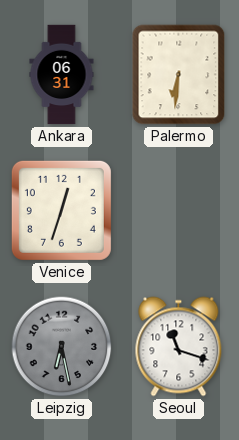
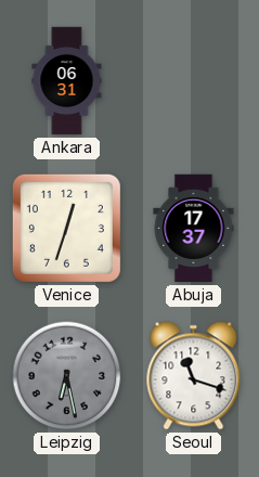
Palermo: 6:31 -> none (179, 75)
Abuja: none -> 17:37 (194, 229)
